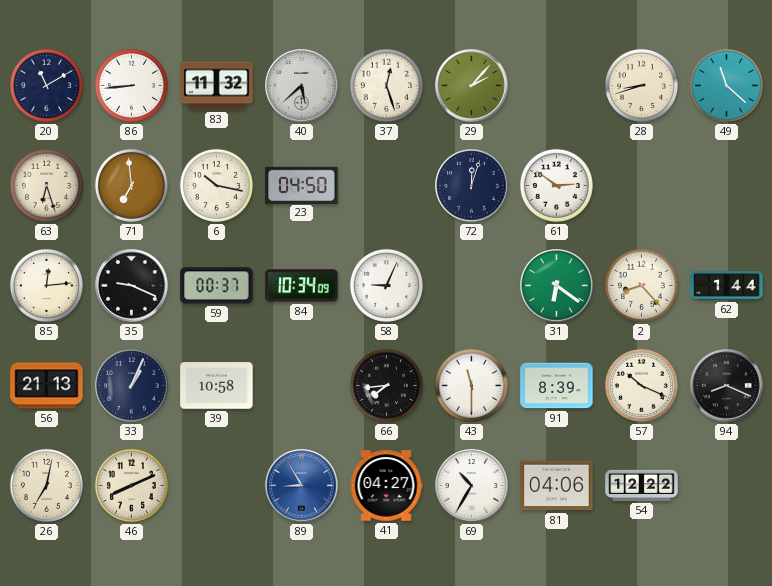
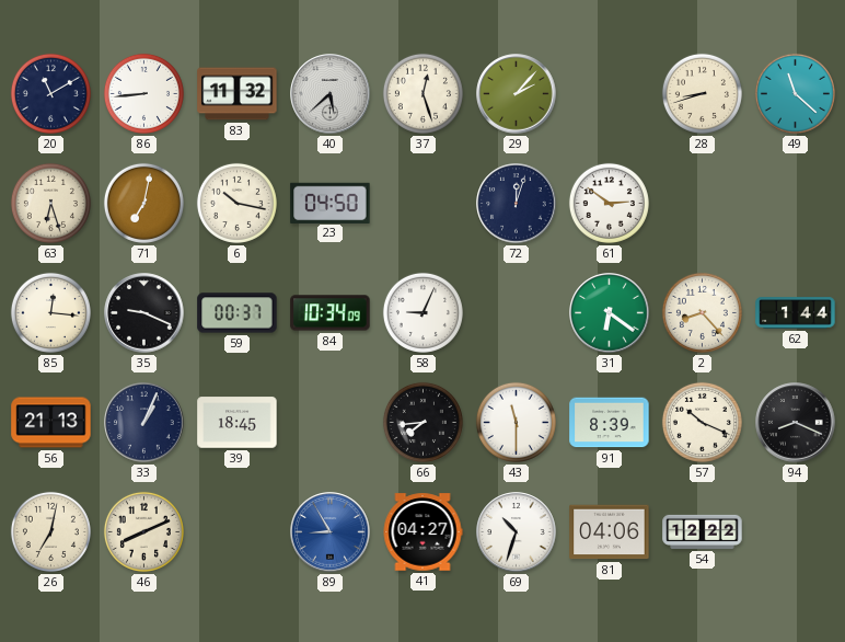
71: 6:59 -> 7:02 (143, 203)
85: 12:14 -> 12:16 (50, 312)
39: 10:58 -> 18:45 (238, 423)
69: 10:35 -> 10:33 (517, 532)
